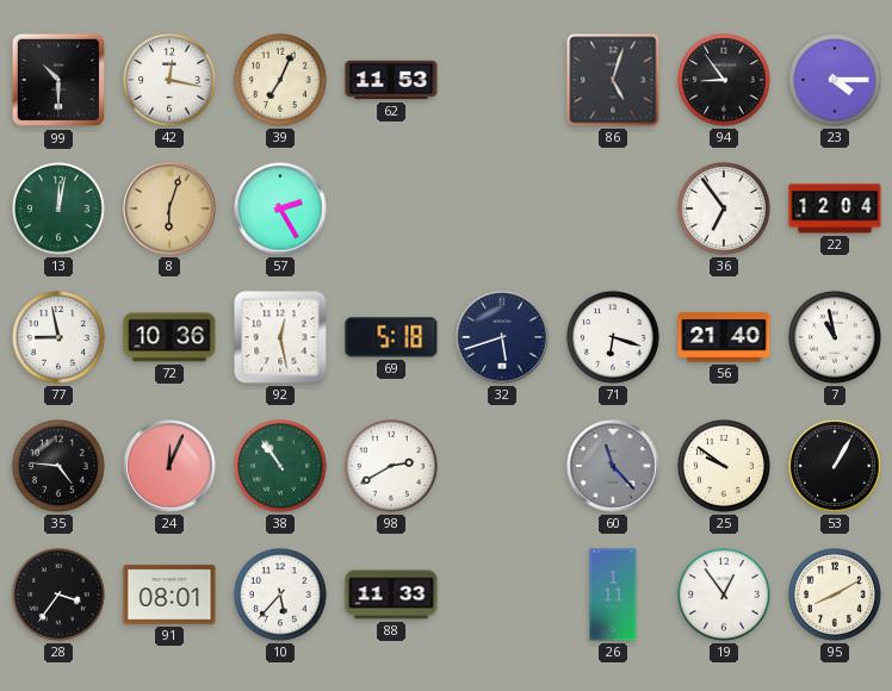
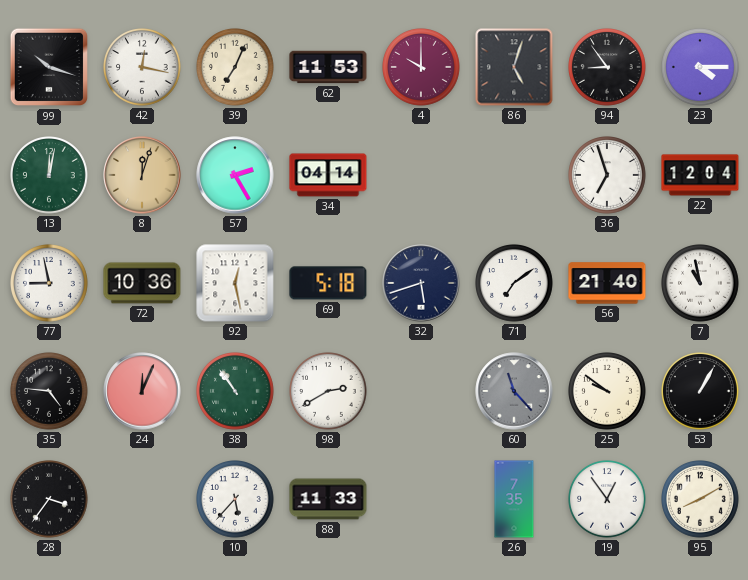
99: 10:30 -> 10:18 (49, 67)
4: none -> 10:00 (422, 68)
8: 6:03 -> 12:03 (142, 175)
34: none -> 04:14 (328, 175)
36: 6:54 -> 6:57 (608, 176)
71: 6:18 -> 7:09 (515, 284)
91: 08:01 -> none (169, 594)
26: 1:11 -> 7:35 (514, 499)
